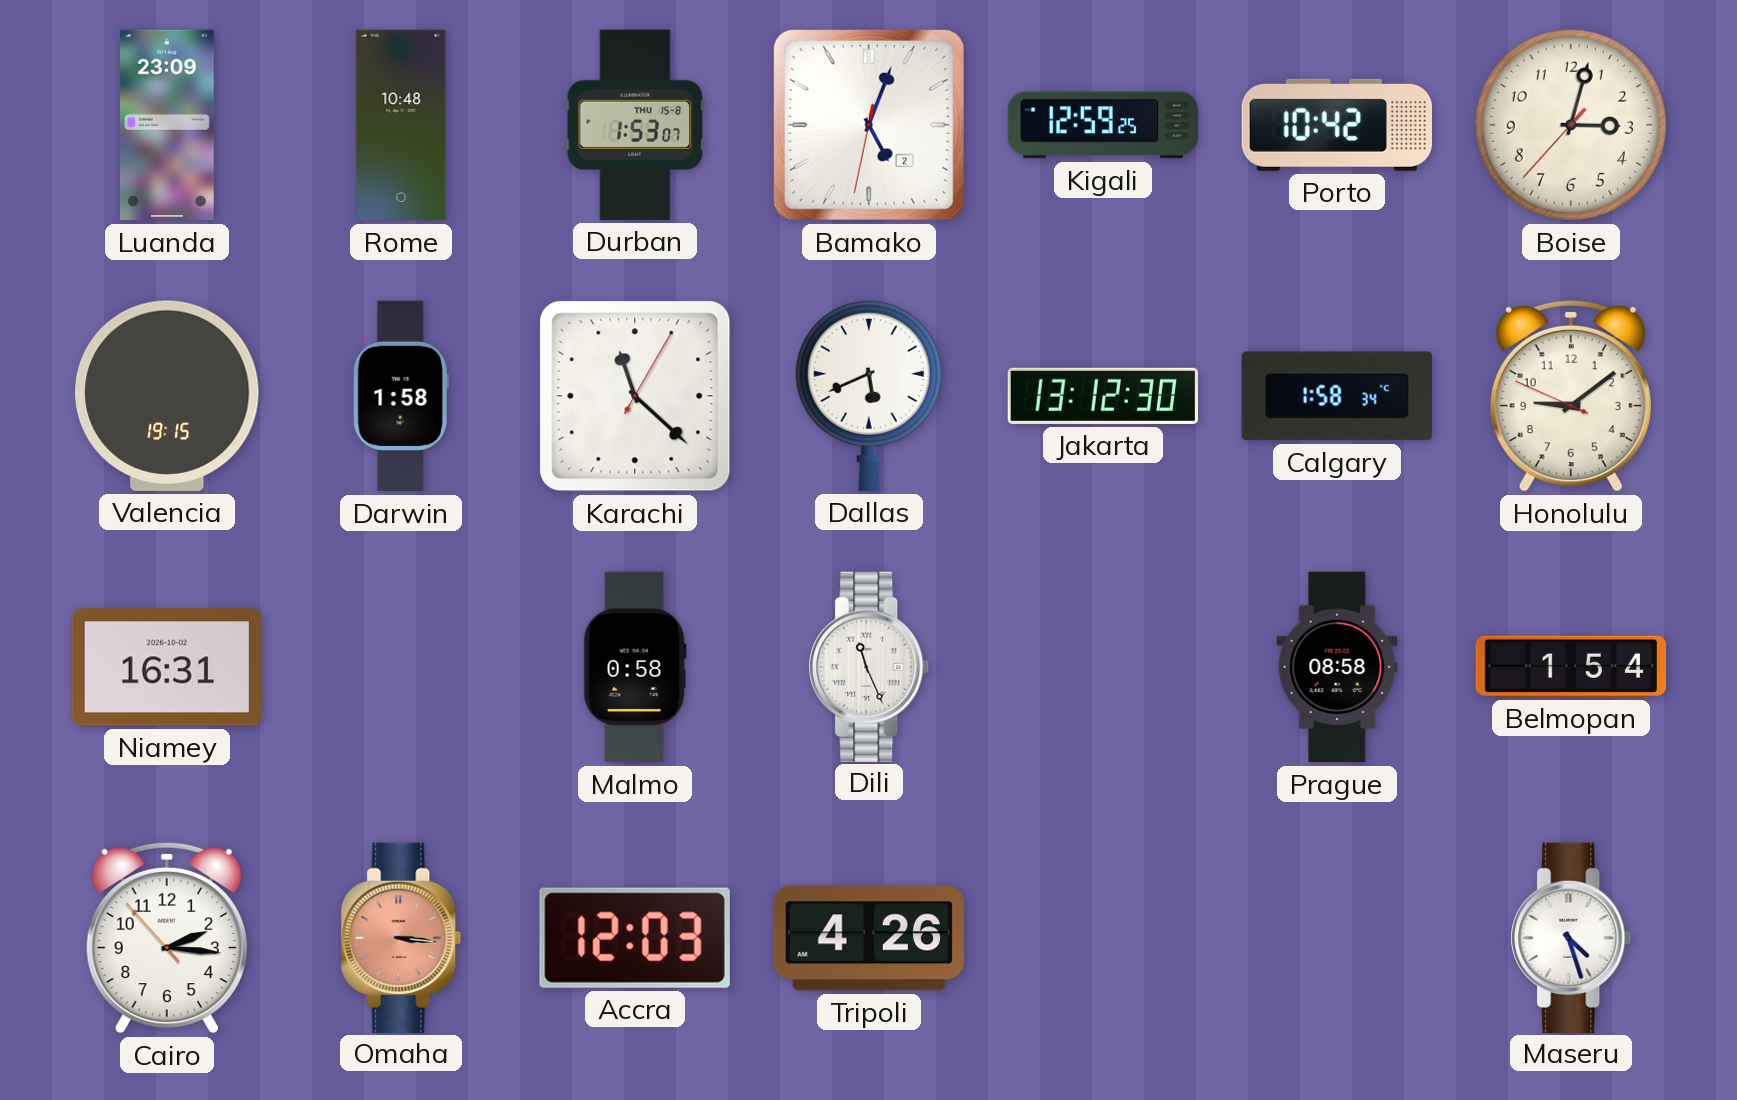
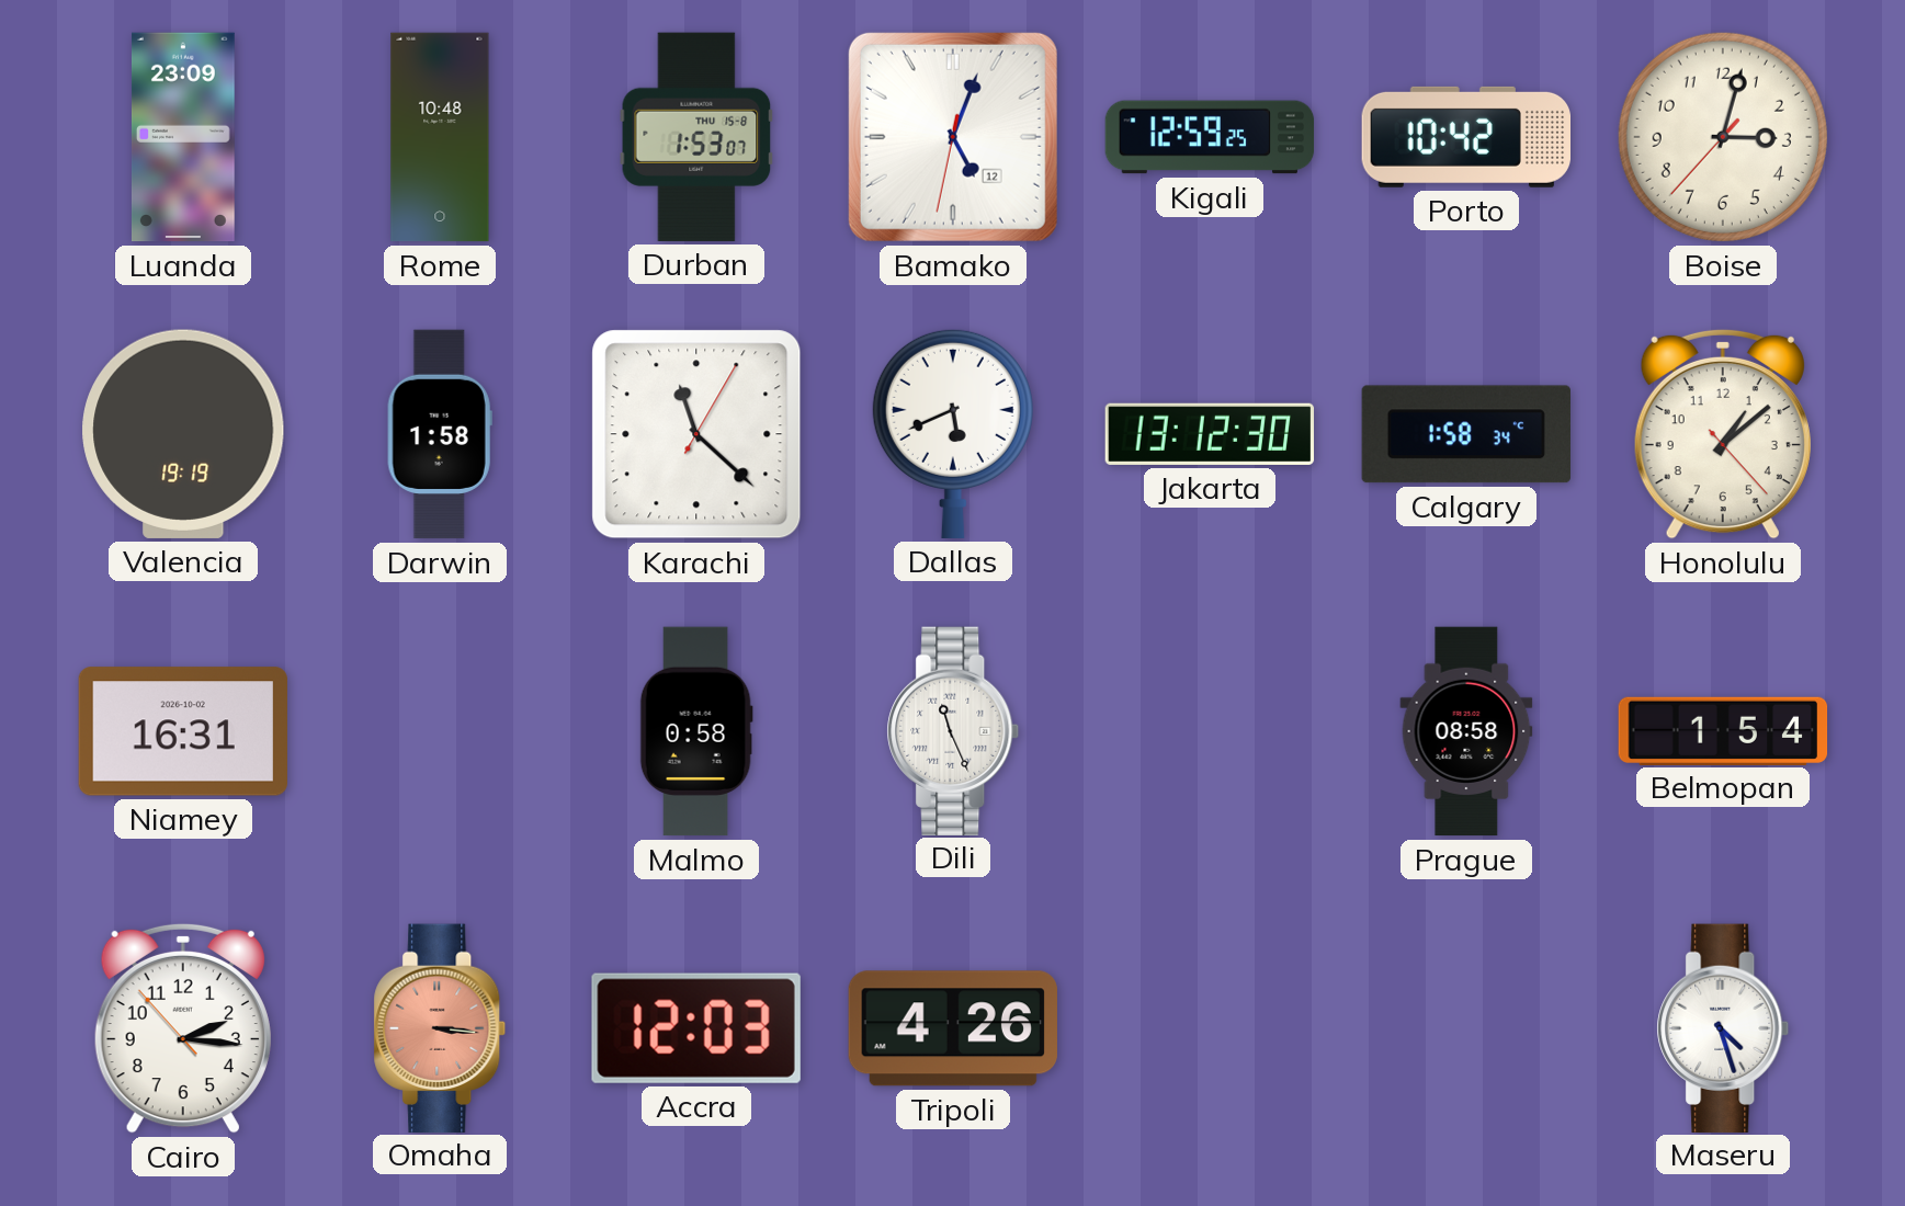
Bamako date: 2 -> 12 (953, 137)
Valencia: 19:15 -> 19:19 (183, 434)
Honolulu: 9:08 -> 1:08 (1723, 434)
